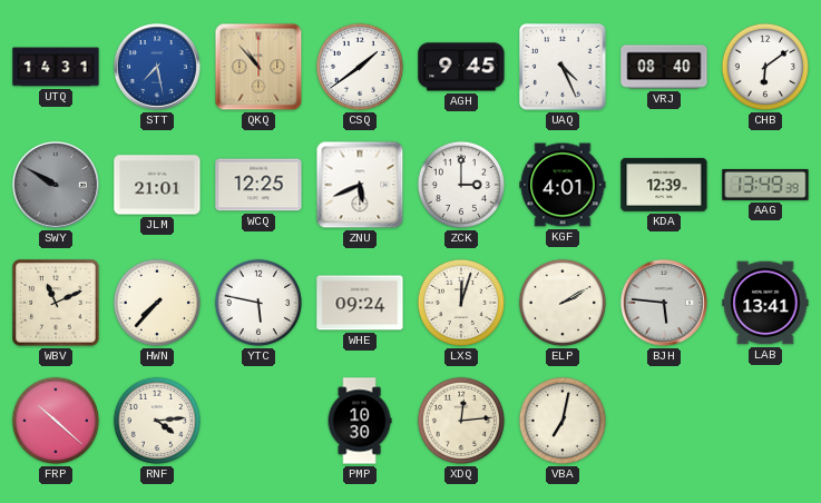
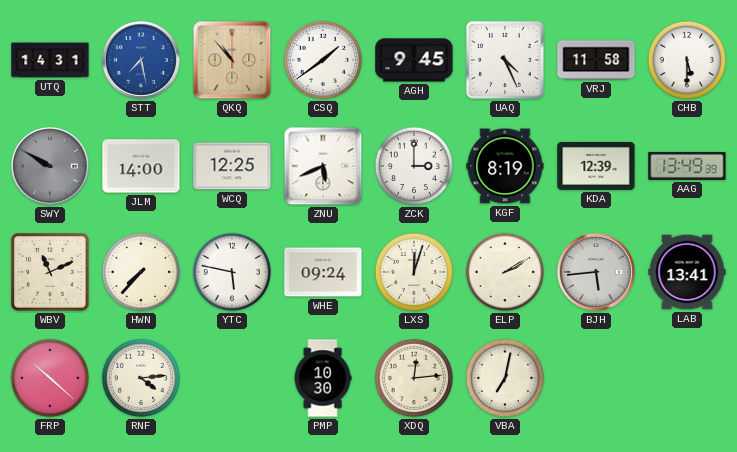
VRJ: 08:40 -> 11:58 (596, 60)
CHB: 6:09 -> 5:30 (687, 60)
JLM: 21:01 -> 14:00 (141, 166)
KGF: 4:01 -> 8:19 (505, 166)
BJH: 5:46 -> 5:44 (596, 272)
